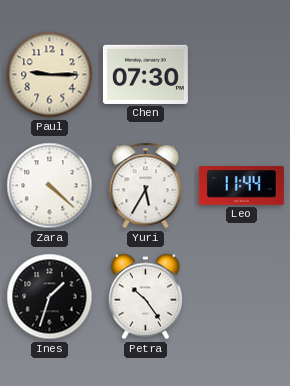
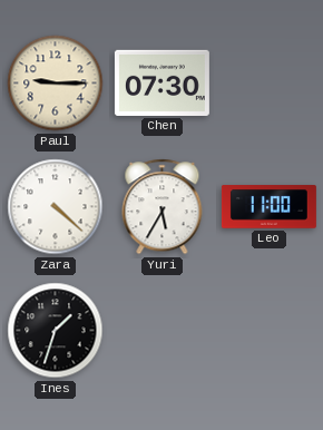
Leo: 11:44 -> 11:00 (268, 207)
Petra: 10:24 -> none (145, 297)
